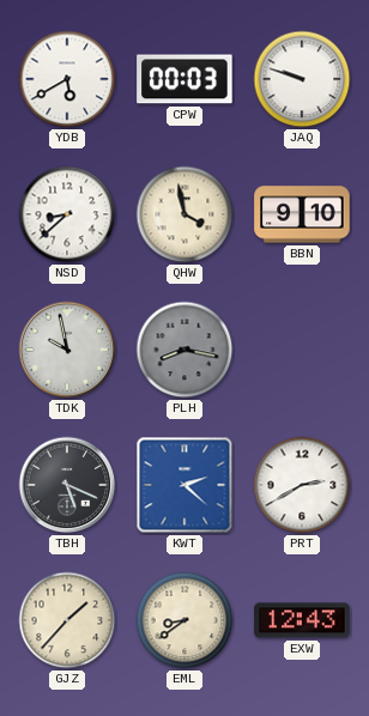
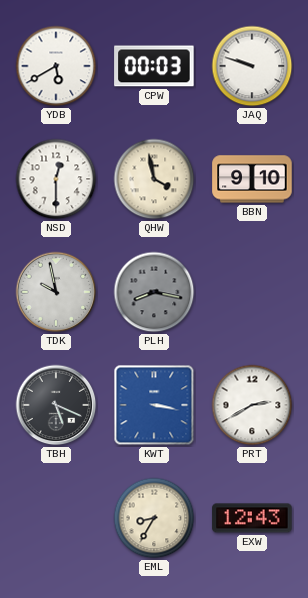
NSD: 8:38 -> 12:30 (56, 179)
KWT: 2:22 -> 3:17 (154, 405)
GJZ: 1:37 -> none (67, 620)
EML: 8:39 -> 8:35 (154, 518)
